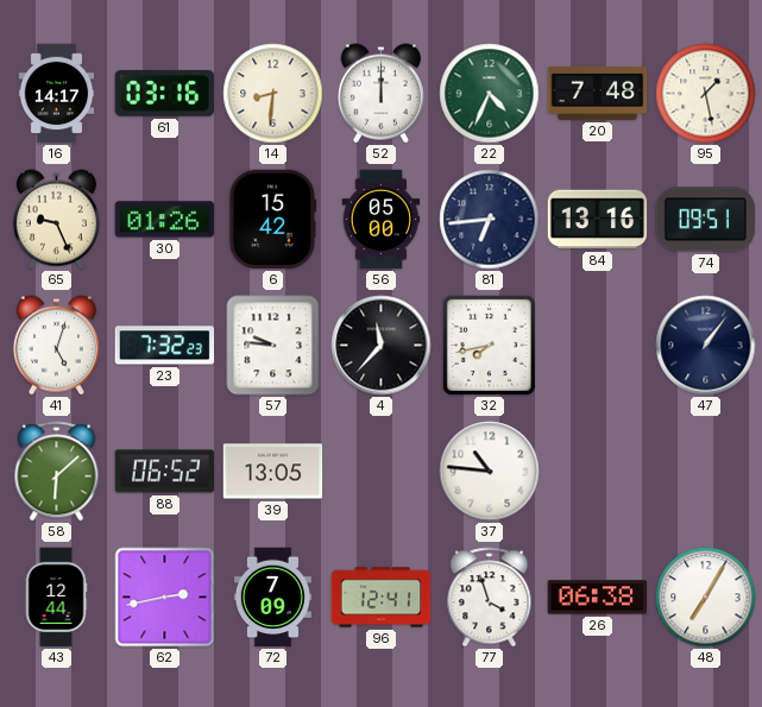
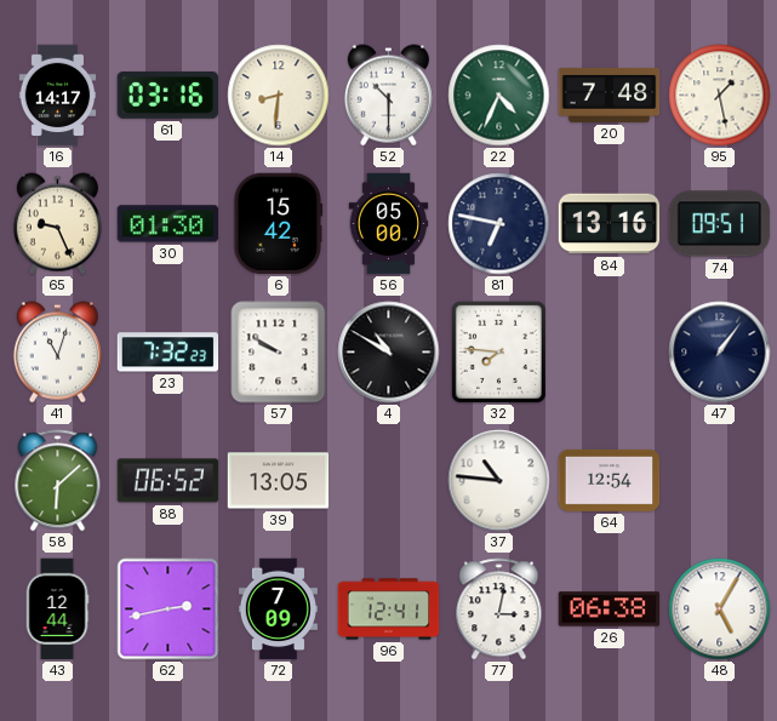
52: 12:00 -> 10:30 (388, 96)
30: 01:26 -> 01:30 (168, 224)
81: 6:44 -> 6:47 (499, 224)
41: 5:03 -> 11:03 (57, 353)
57: 9:46 -> 9:50 (279, 353)
4: 11:37 -> 10:50 (389, 353)
32: 7:43 -> 7:46 (498, 351)
64: none -> 12:54 (610, 480)
77: 3:57 -> 3:02 (499, 610)
48: 7:05 -> 5:05 (720, 610)
